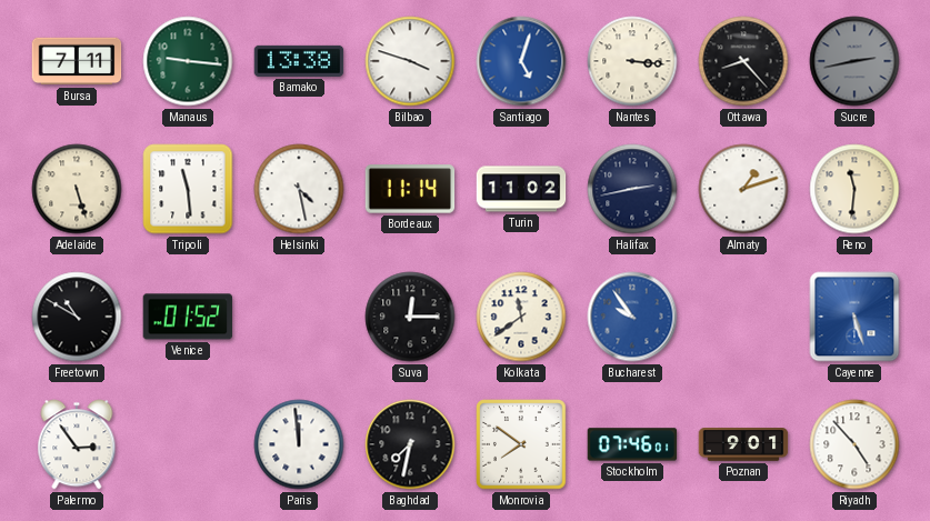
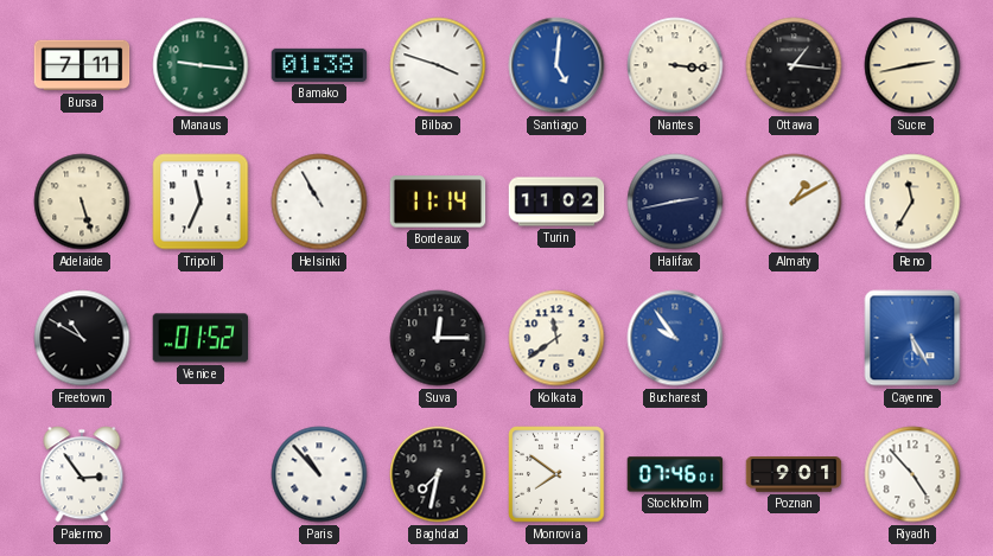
Bamako: 13:38 -> 01:38 (319, 65)
Santiago: 5:03 -> 5:01 (556, 65)
Ottawa: 8:23 -> 1:16 (794, 65)
Sucre dial: grey -> cream (912, 65)
Tripoli: 11:29 -> 11:34 (200, 202)
Helsinki: 4:28 -> 10:55 (319, 202)
Almaty: 1:12 -> 1:10 (794, 202)
Reno: 11:31 -> 11:35 (912, 202)
Cayenne: 5:27 -> 5:25 (912, 338)
Paris: 11:59 -> 10:53 (319, 474)
